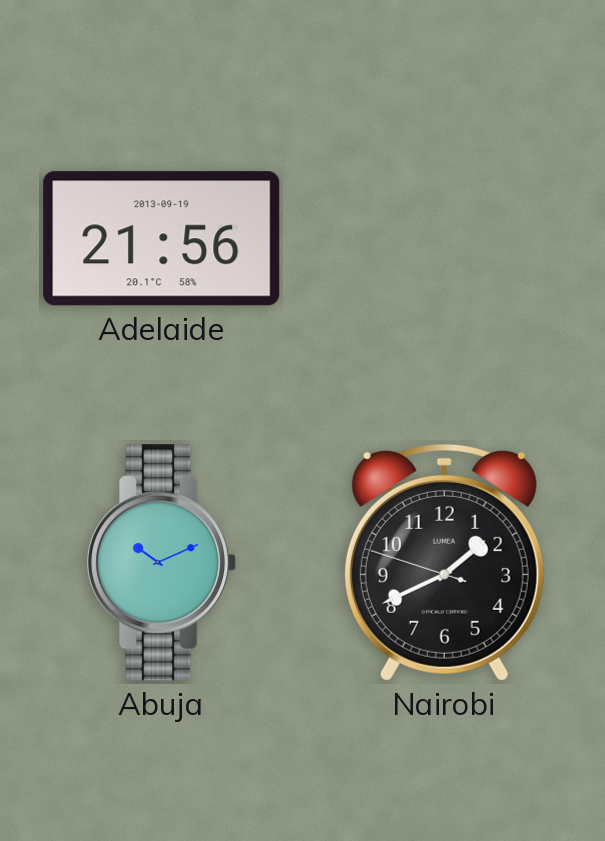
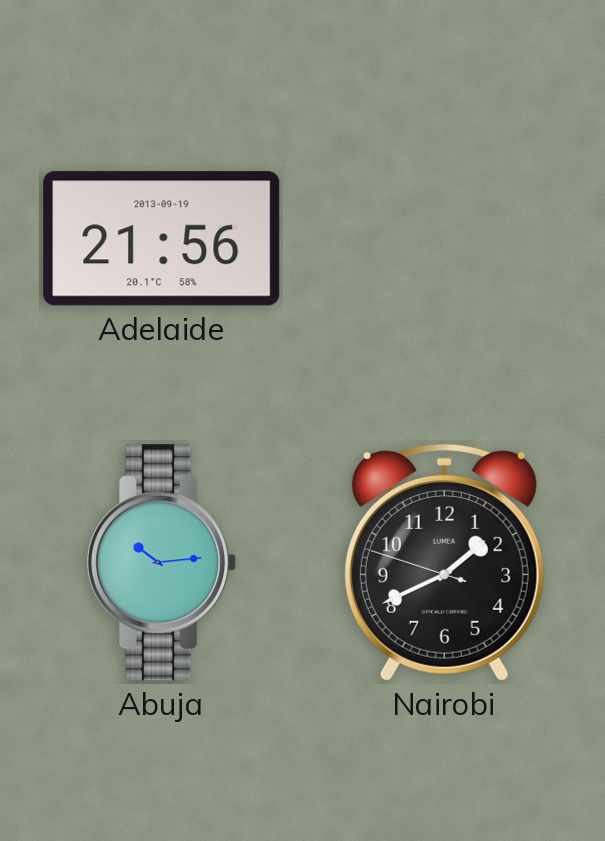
Abuja: 10:11 -> 10:14 (162, 563)
